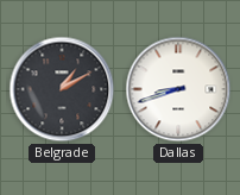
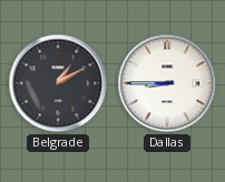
Dallas: 8:42 -> 8:45 (167, 83)
